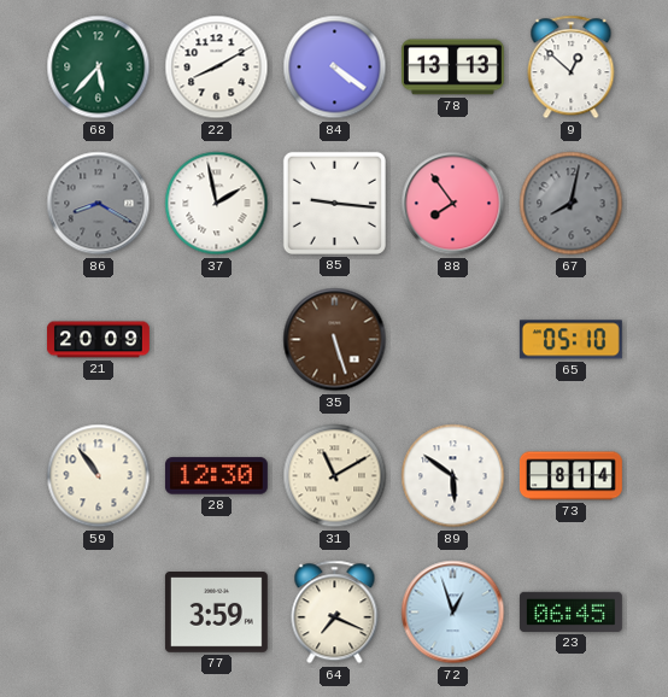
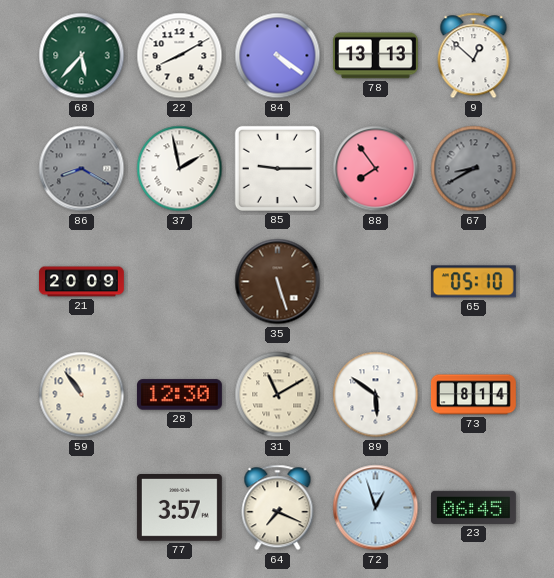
85: 9:16 -> 9:15 (277, 168)
67: 8:02 -> 8:40 (474, 169)
77: 3:59 -> 3:57 (179, 508)
